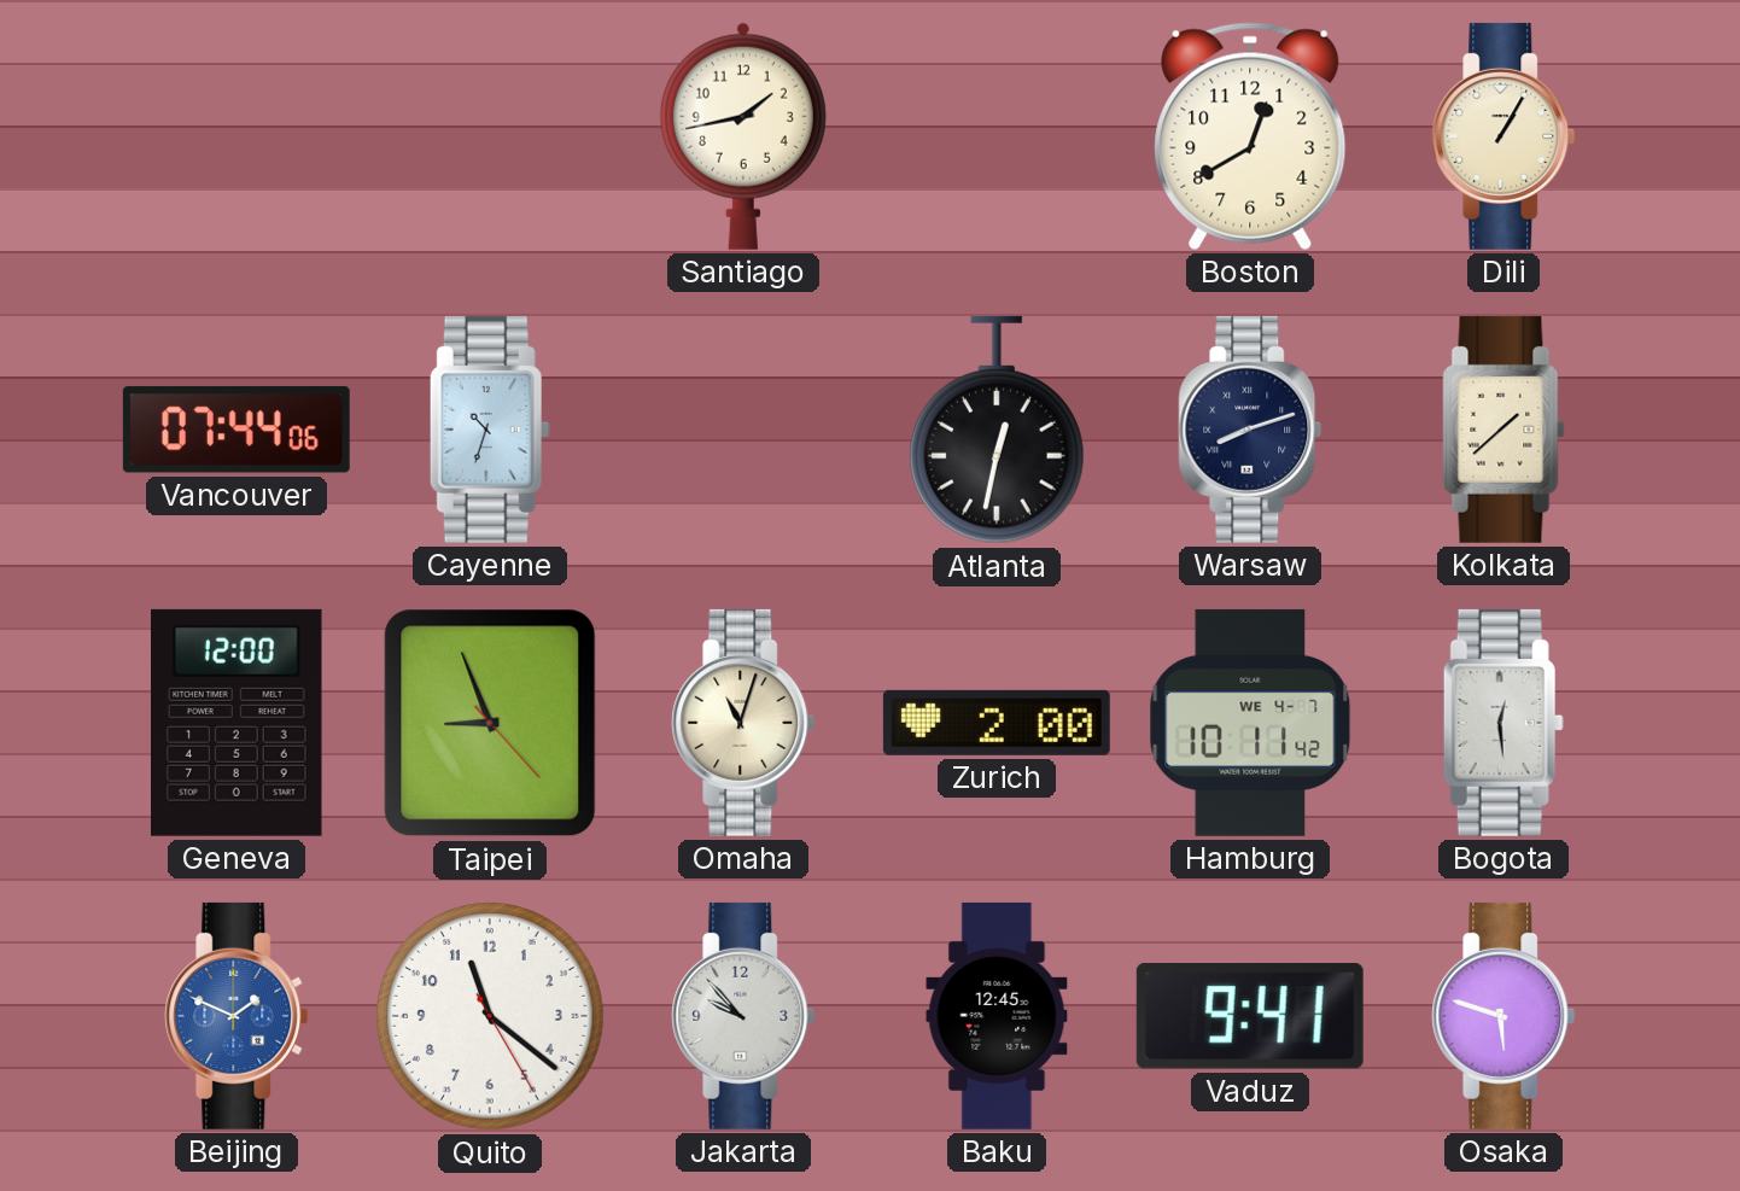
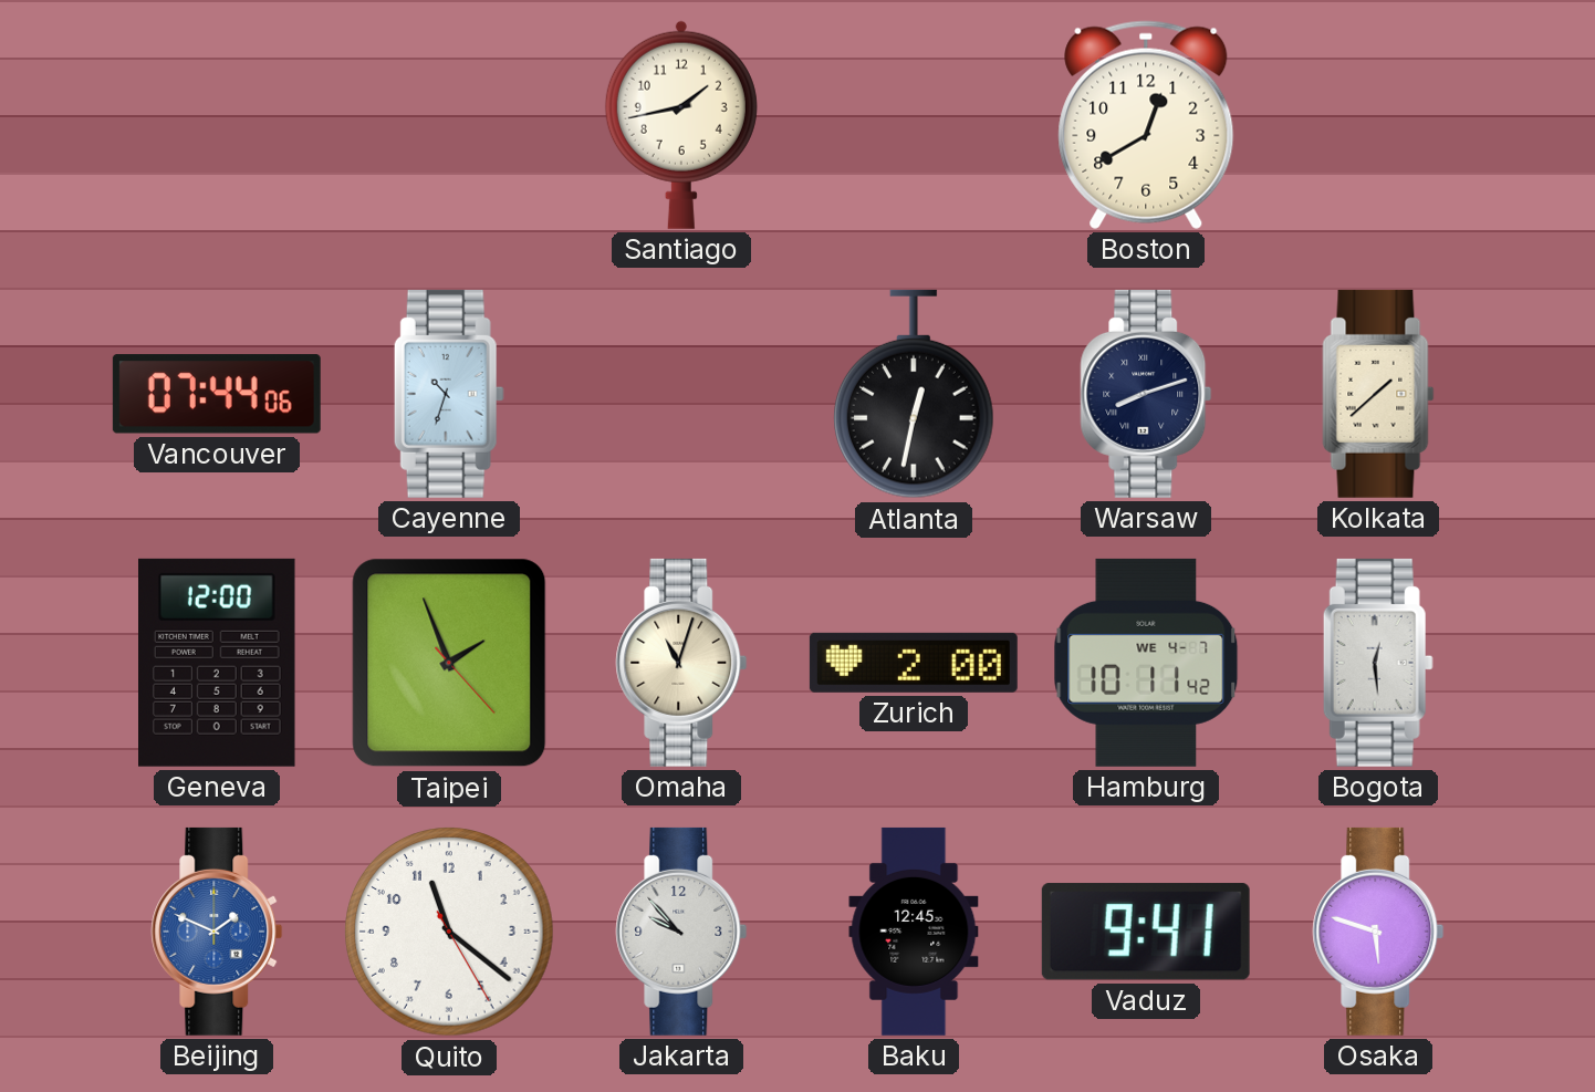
Dili: 1:05 -> none (1503, 136)
Taipei: 8:56 -> 1:56 (449, 663)
